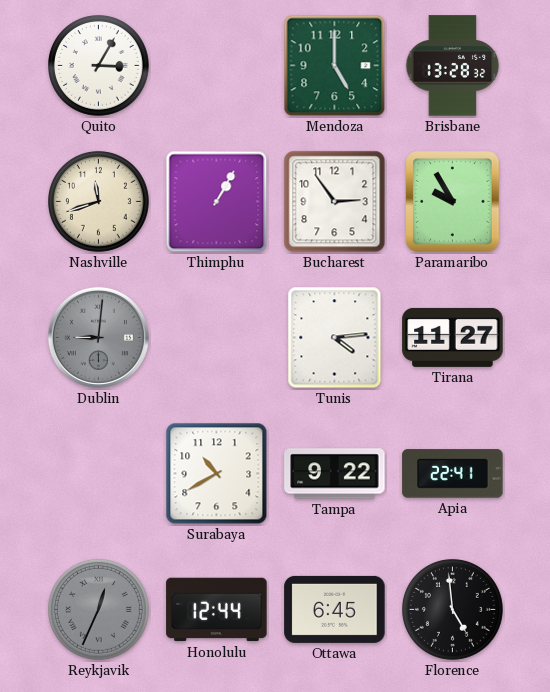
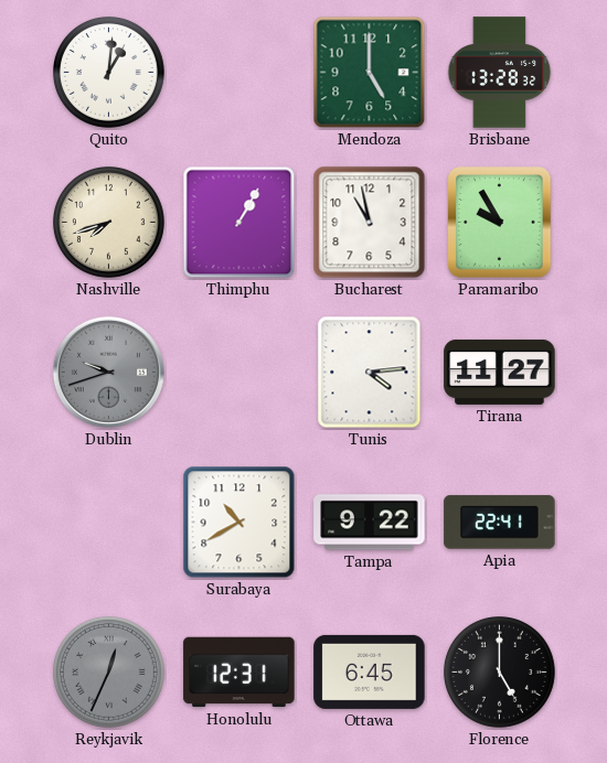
Quito: 3:05 -> 1:01 (109, 73)
Nashville: 11:42 -> 7:42 (109, 223)
Bucharest: 2:54 -> 10:58 (370, 223)
Dublin: 9:01 -> 9:42 (108, 372)
Honolulu: 12:44 -> 12:31 (239, 673)
Florence: 4:59 -> 5:00 (500, 673)
